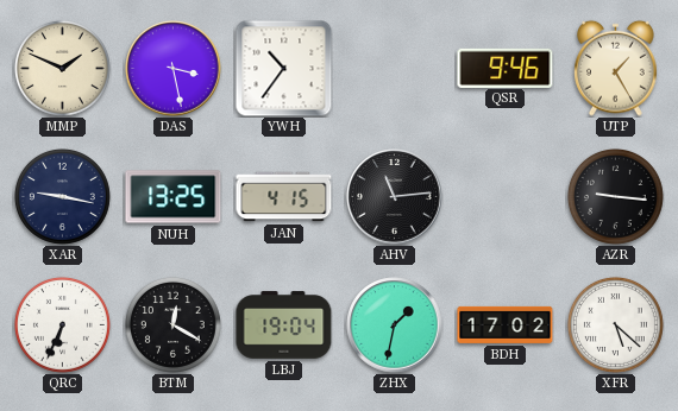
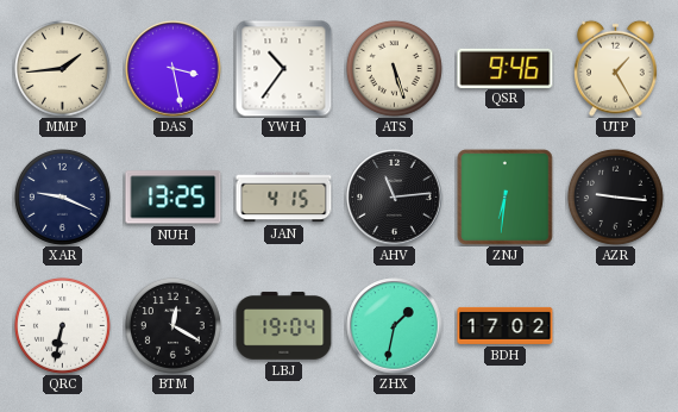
MMP: 1:49 -> 1:44 (62, 68)
ATS: none -> 5:27 (394, 68)
XAR: 9:17 -> 9:19 (62, 196)
ZNJ: none -> 6:31 (506, 198)
QRC: 6:34 -> 6:32 (62, 325)
XFR: 5:22 -> none (615, 324)
